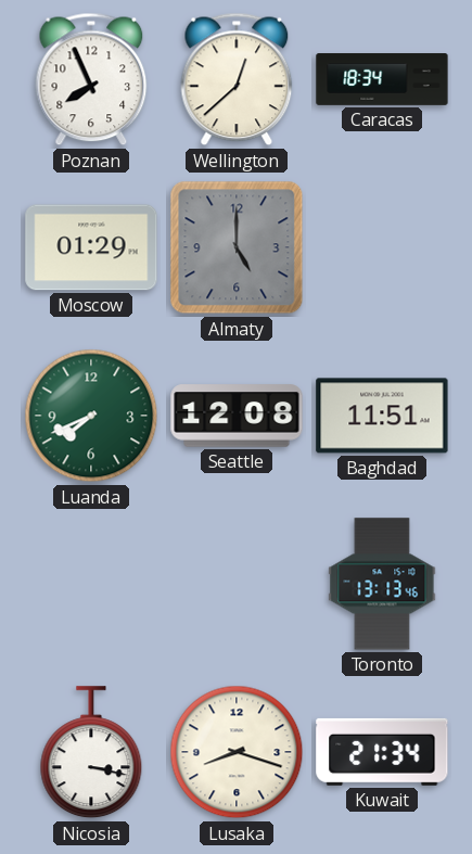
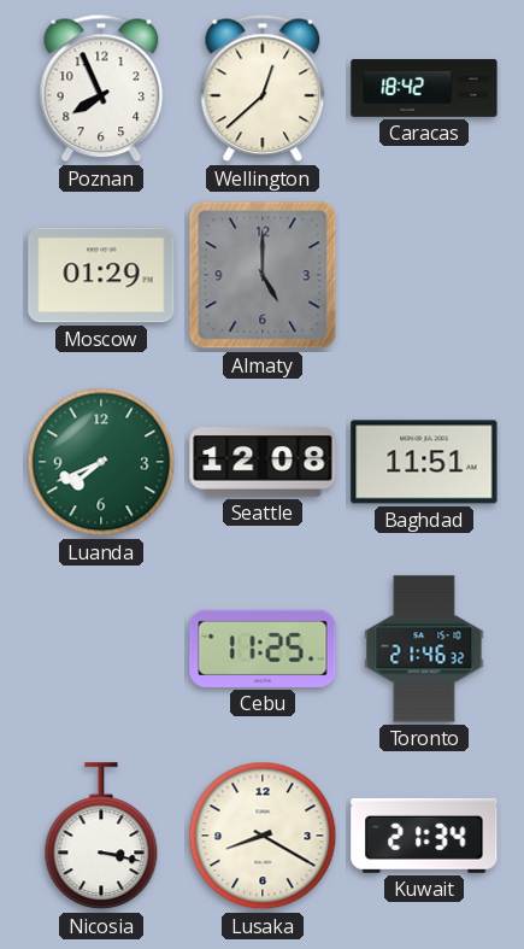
Caracas: 18:34 -> 18:42 (424, 88)
Cebu: none -> 11:25 (263, 649)
Toronto: 13:13 -> 21:46 (424, 649)
Lusaka: 8:18 -> 8:20 (263, 836)
